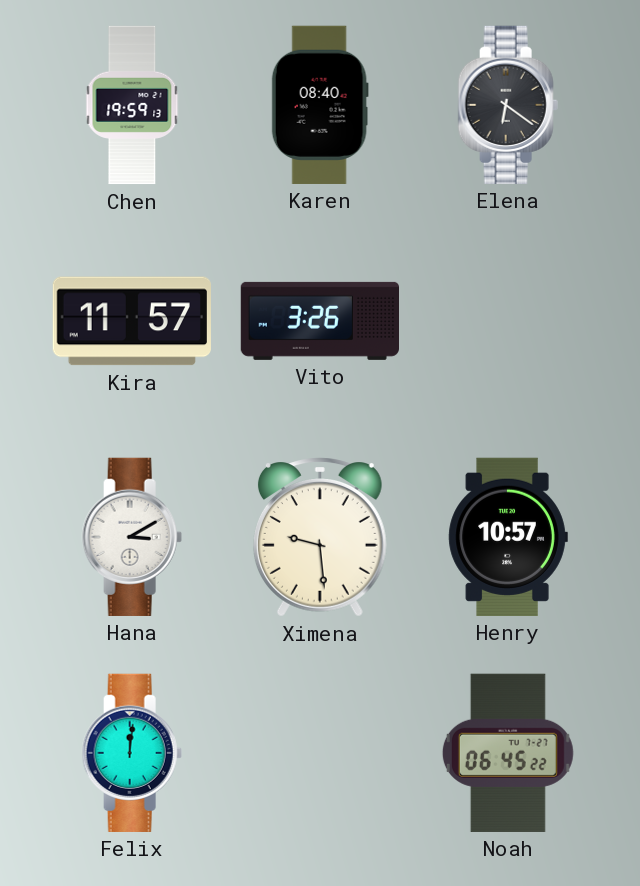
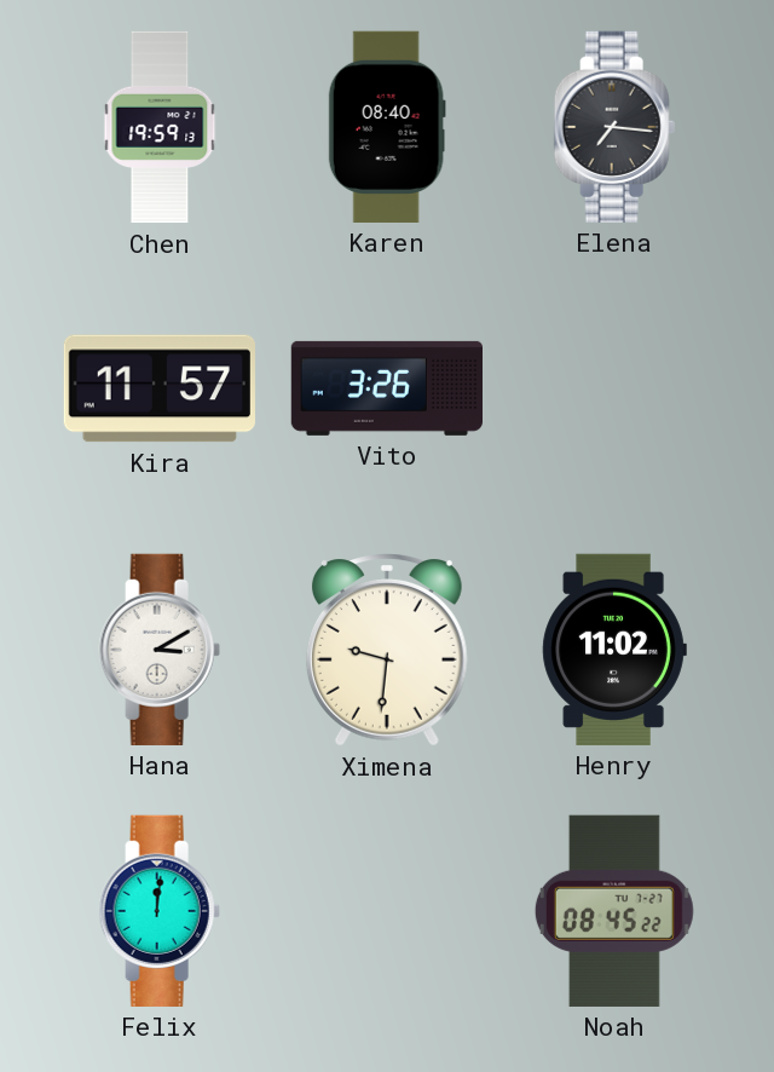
Elena: 6:21 -> 7:16 (614, 127)
Ximena: 9:29 -> 9:31 (387, 650)
Henry: 10:57 -> 11:02 (614, 650)
Noah: 06:45 -> 08:45 (614, 911)
